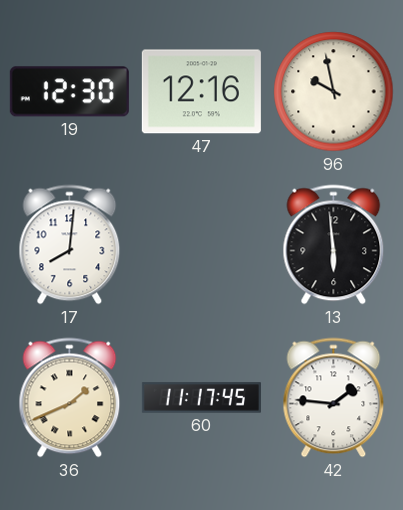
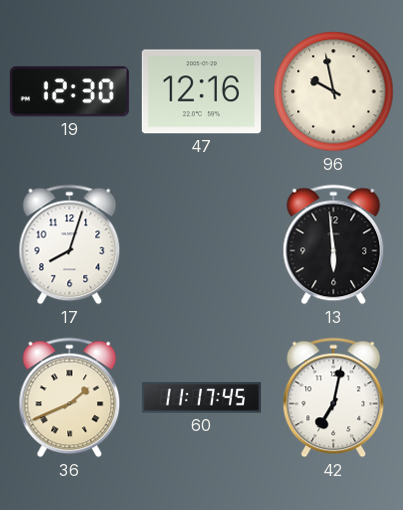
17: 8:01 -> 8:03 (70, 245)
42: 1:46 -> 7:02 (334, 398)
